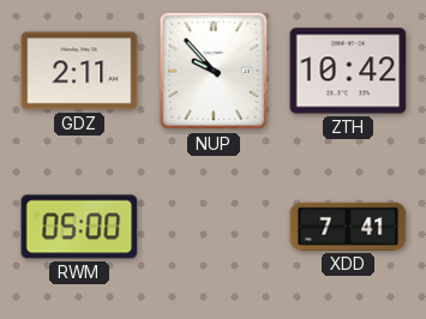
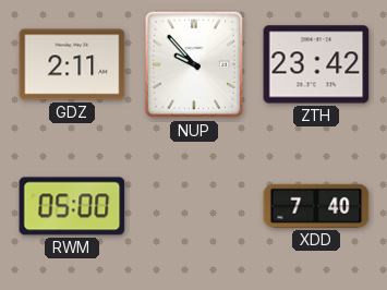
ZTH: 10:42 -> 23:42 (316, 64)
XDD: 7:41 -> 7:40 (316, 206)
